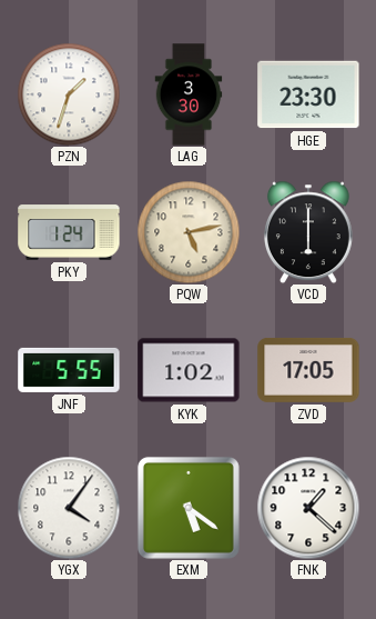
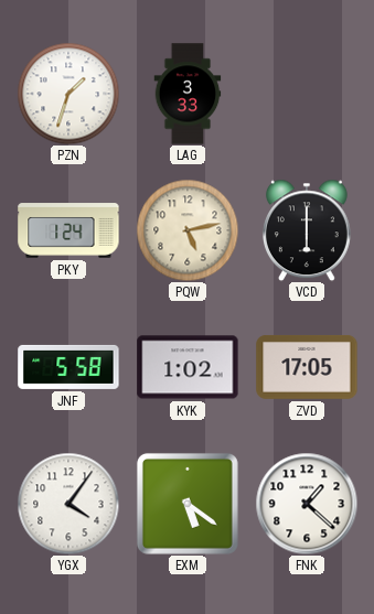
LAG: 3:30 -> 3:33 (188, 94)
HGE: 23:30 -> none (308, 94)
JNF: 5:55 -> 5:58 (68, 367)
